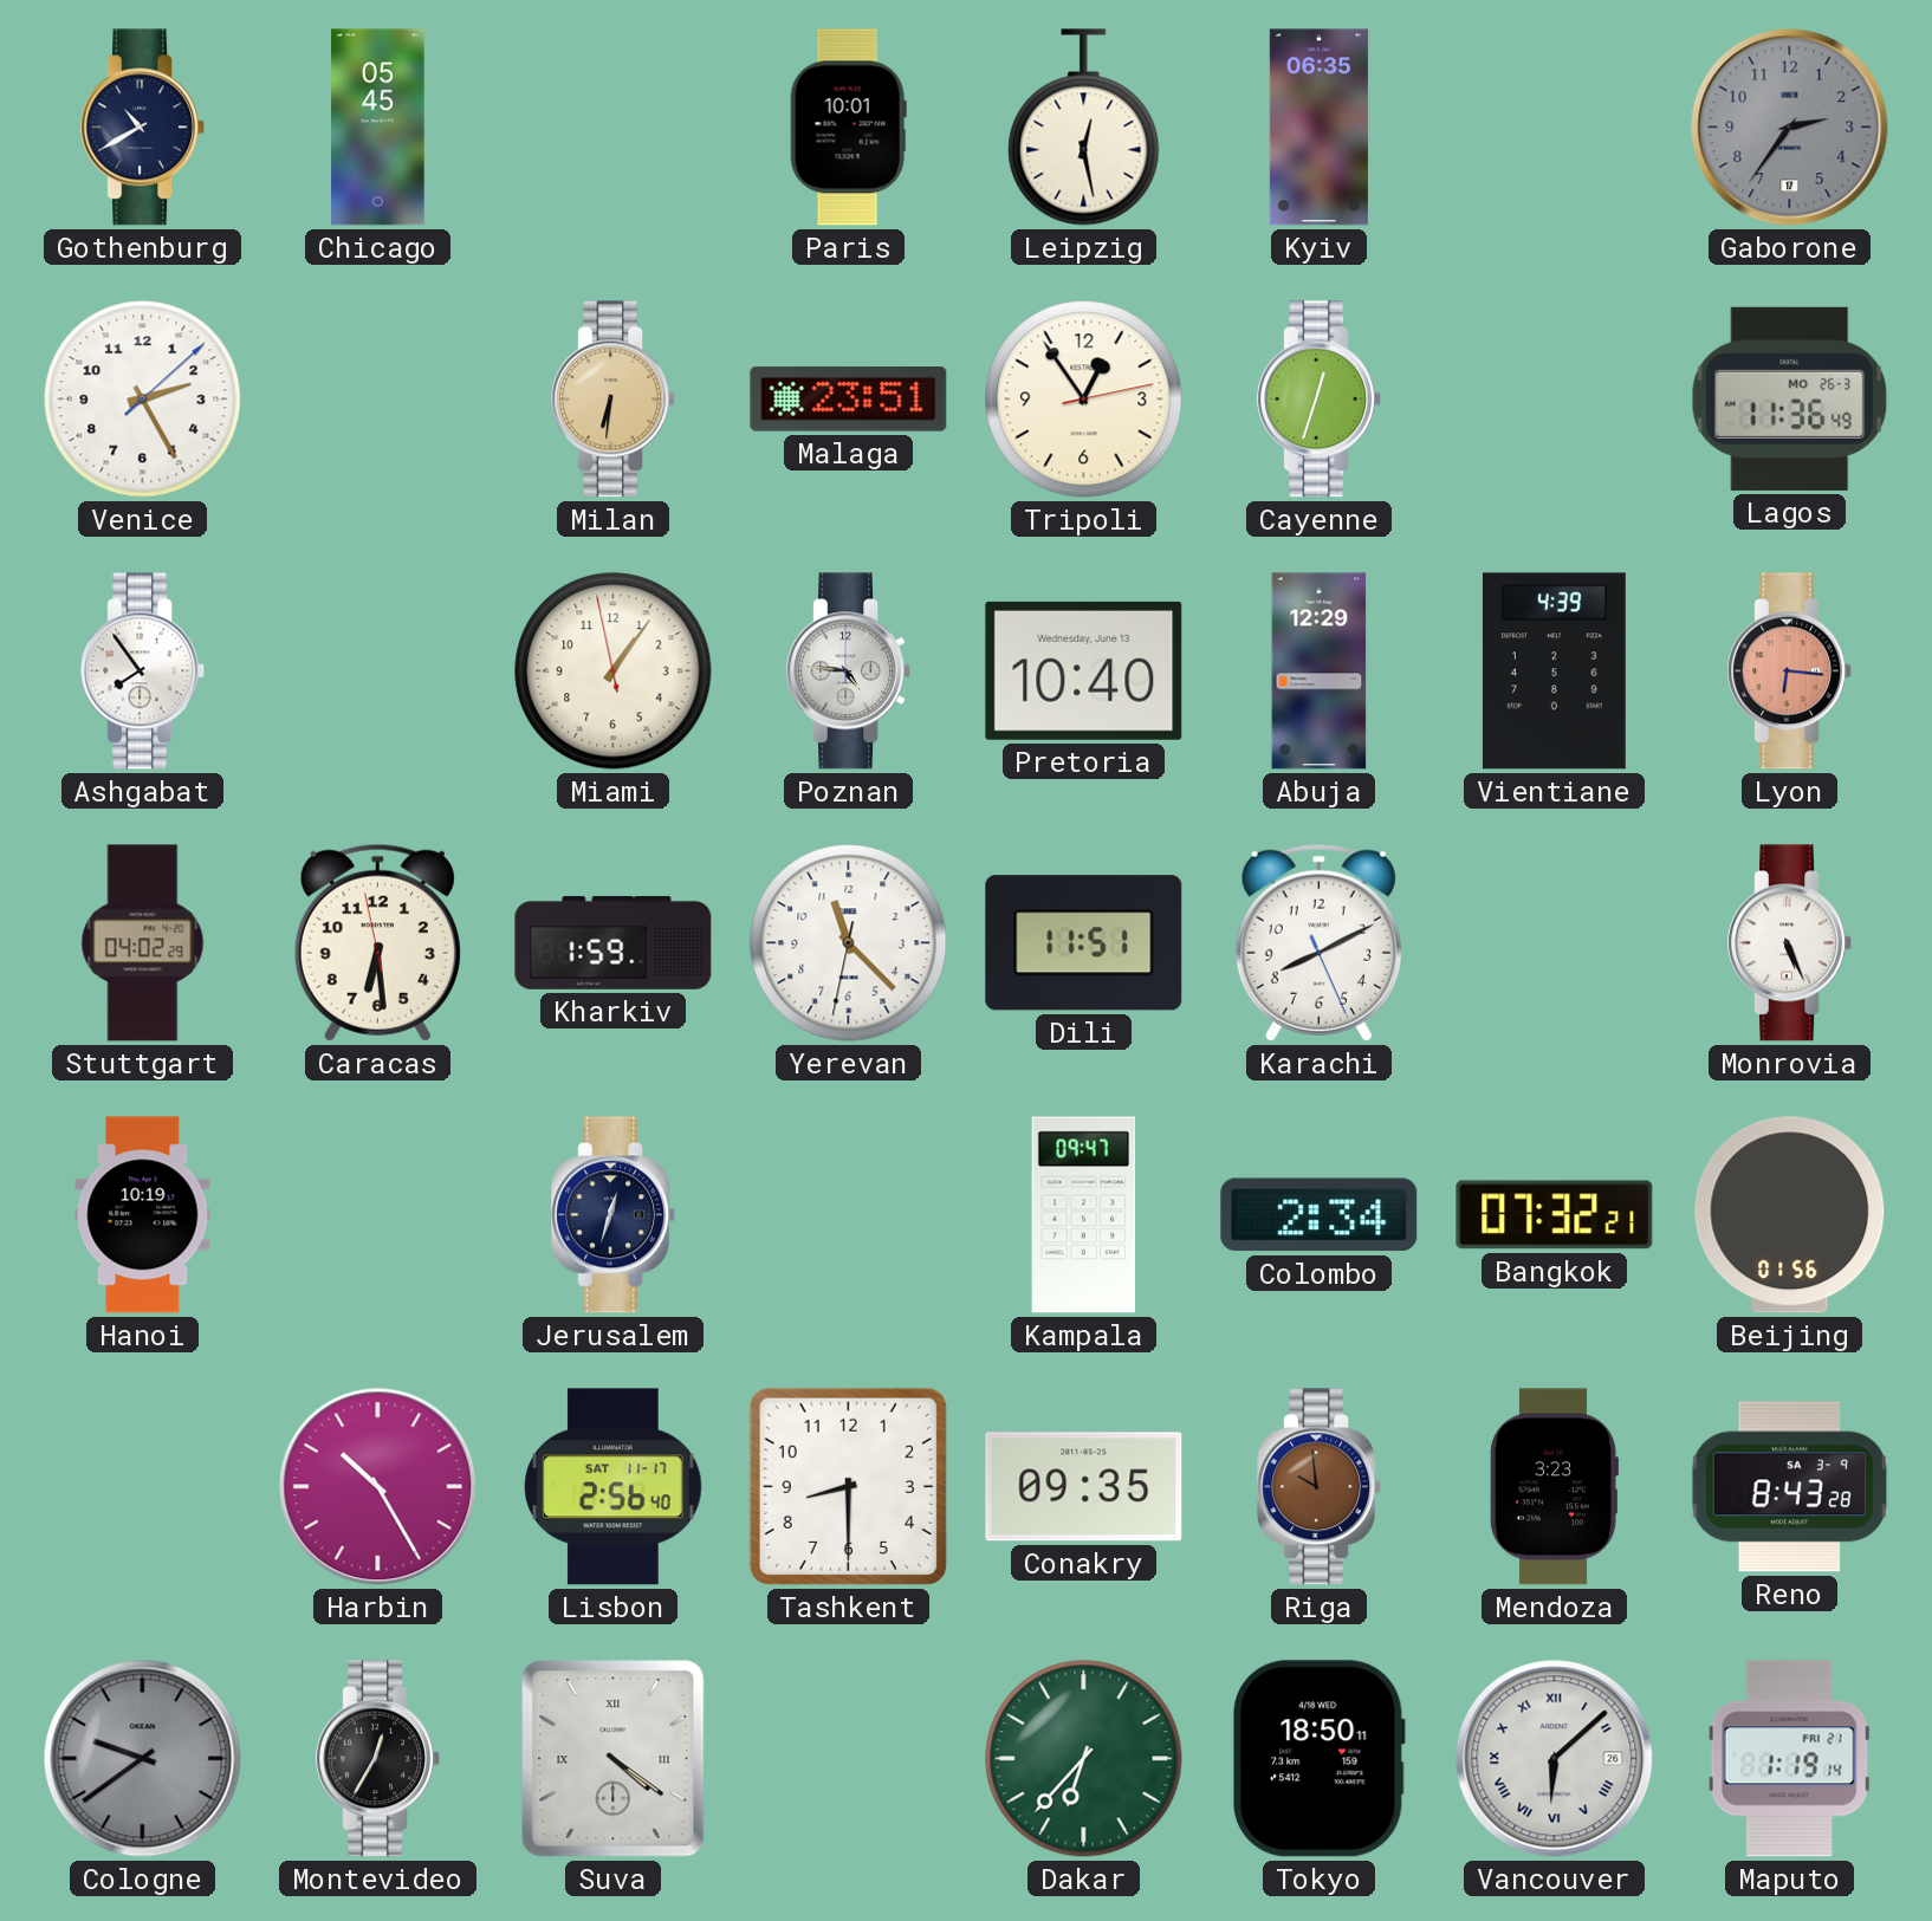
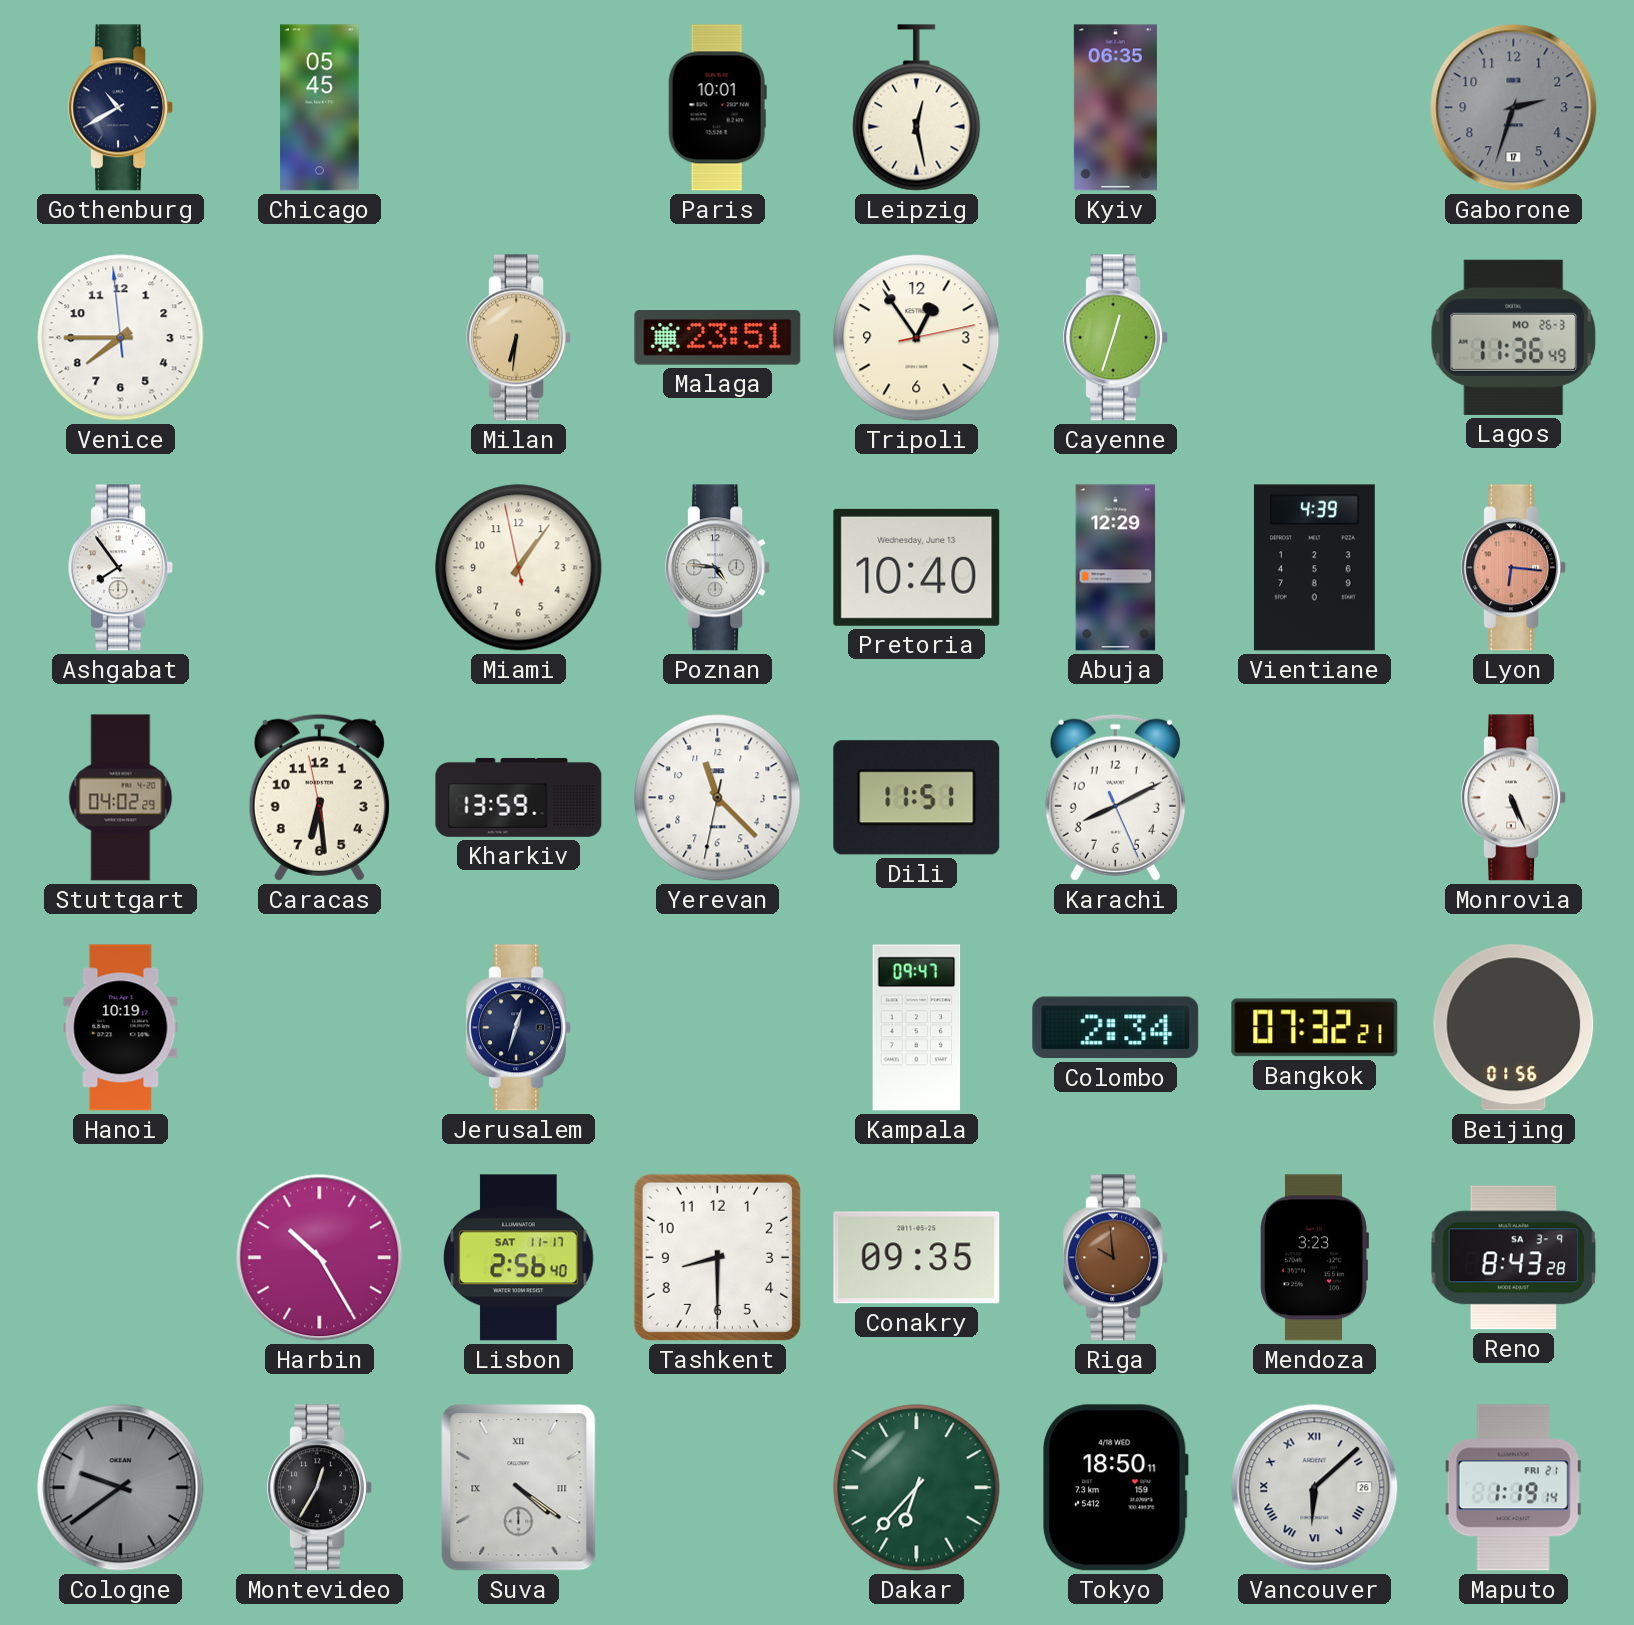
Gaborone: 2:36 -> 2:33 (1514, 108)
Venice: 2:25 -> 7:44 (121, 338)
Kharkiv: 1:59 -> 13:59 (519, 797)
